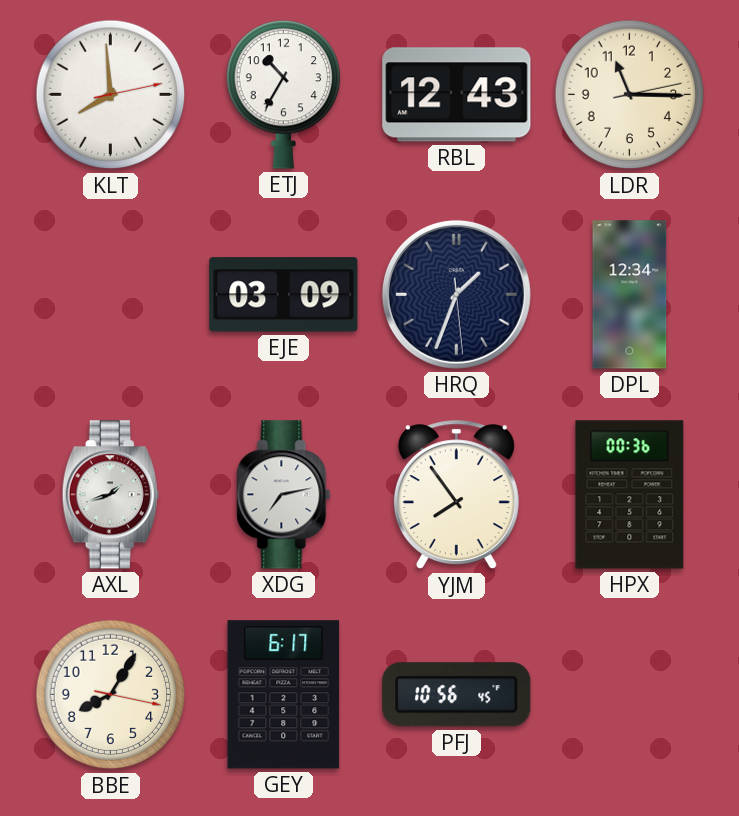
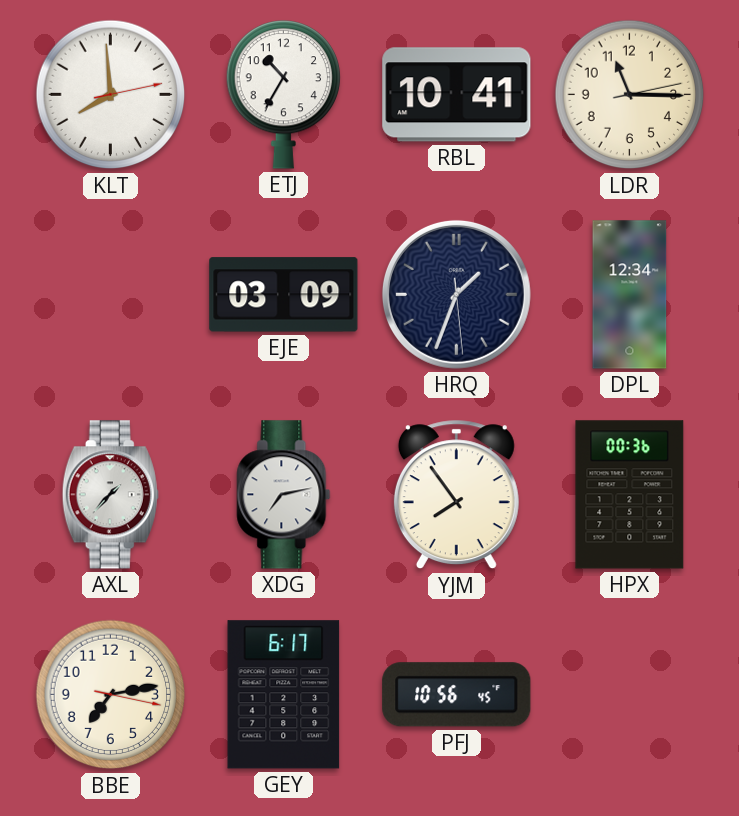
RBL: 12:43 -> 10:41 (457, 95)
AXL: 1:42 -> 1:37 (110, 495)
BBE: 8:05 -> 7:13 (111, 695)
